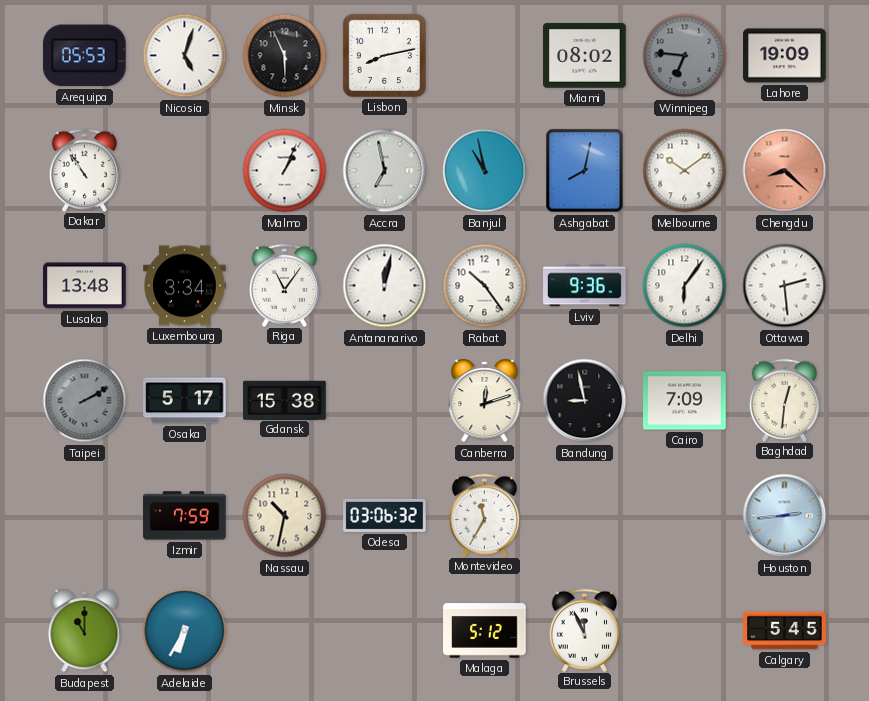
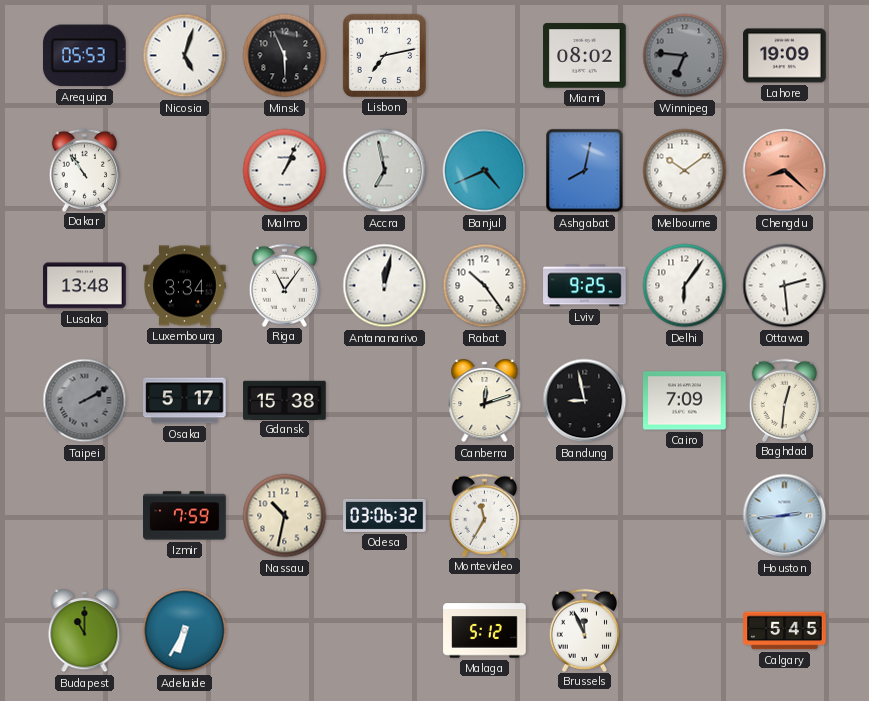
Lisbon: 8:13 -> 7:13 (384, 55)
Banjul: 10:58 -> 4:41 (485, 171)
Lviv: 9:36 -> 9:25 (585, 286)
